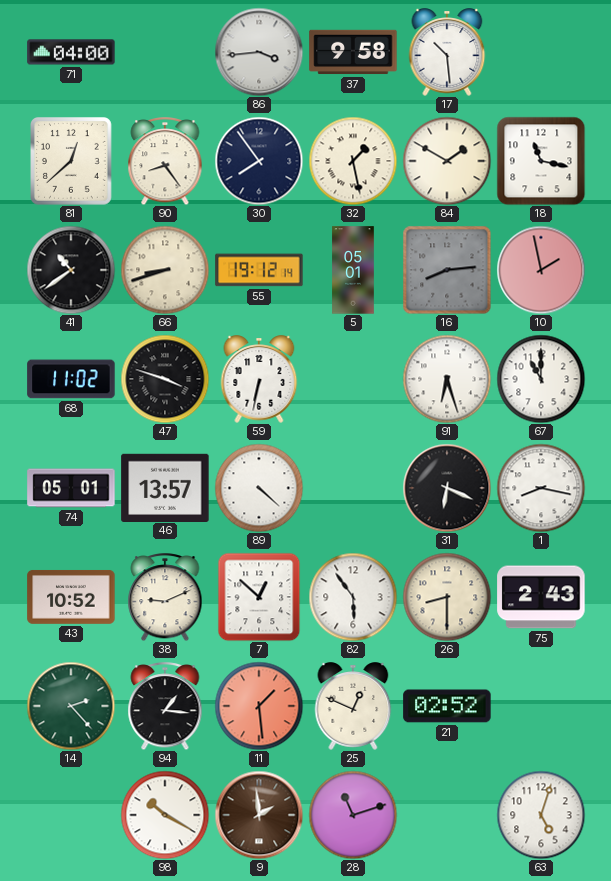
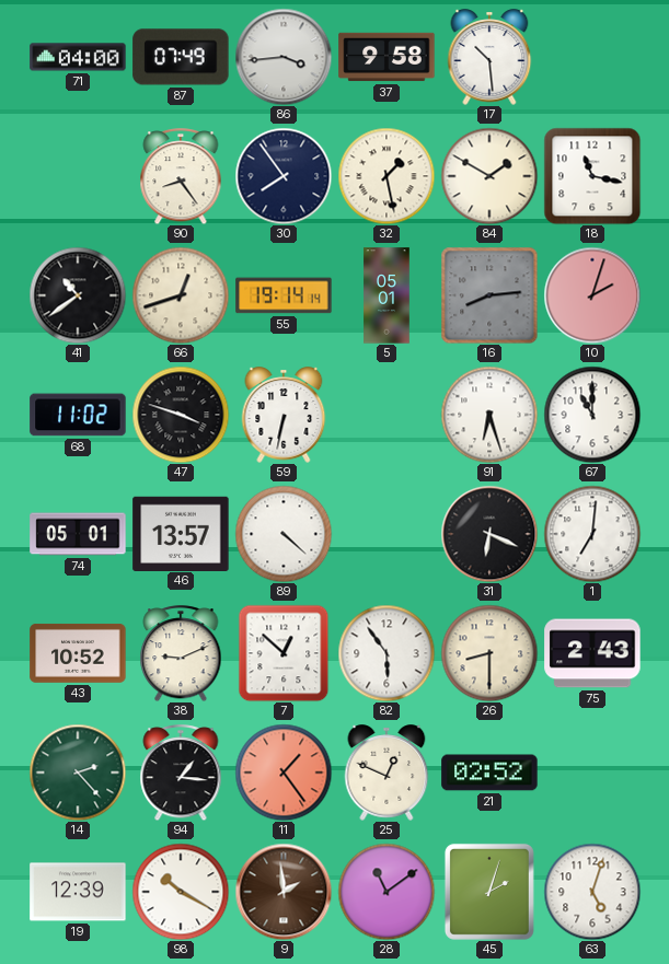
87: none -> 07:49 (181, 57)
81: 12:38 -> none (72, 162)
66: 8:42 -> 12:42 (181, 295)
55: 19:12 -> 19:14 (284, 295)
10: 1:58 -> 2:03 (592, 295)
1: 8:17 -> 7:01 (592, 534)
11: 1:29 -> 1:24 (284, 773)
19: none -> 12:39 (78, 892)
28: 11:12 -> 11:09 (387, 892)
45: none -> 2:03 (489, 892)
